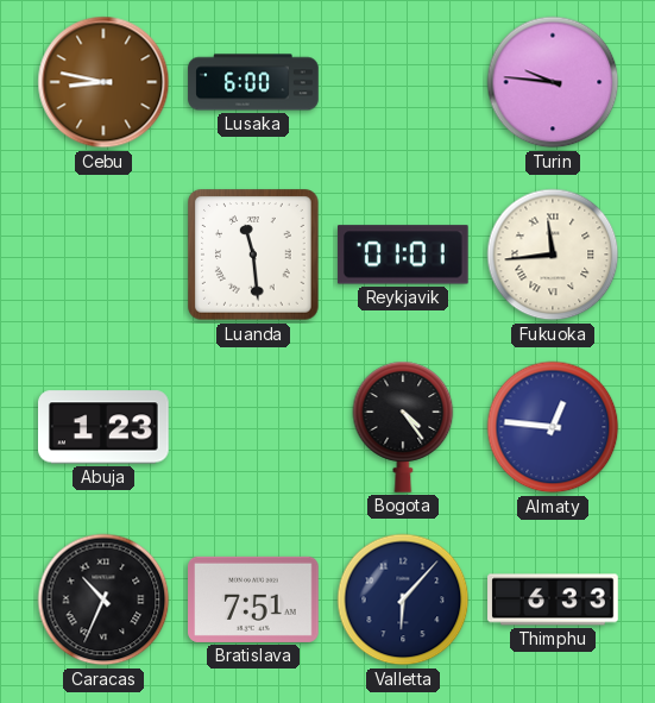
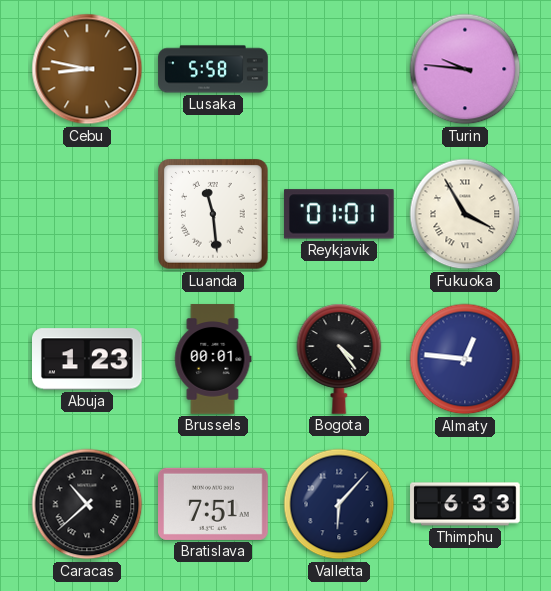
Lusaka: 6:00 -> 5:58 (213, 69)
Fukuoka: 11:44 -> 3:55 (465, 214)
Brussels: none -> 00:01 (213, 359)
Caracas: 10:34 -> 10:38 (87, 504)
